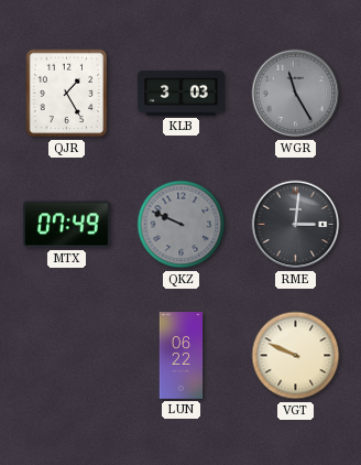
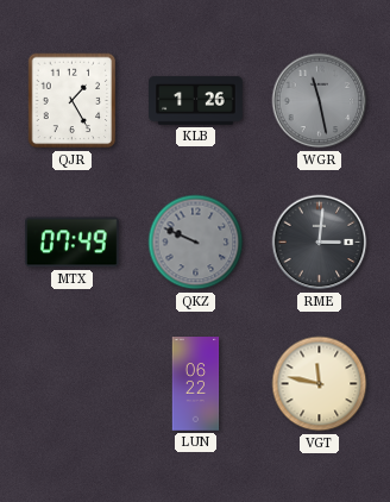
KLB: 3:03 -> 1:26 (196, 101)
WGR: 11:25 -> 11:28 (320, 101)
VGT: 9:49 -> 11:47 (320, 384)
